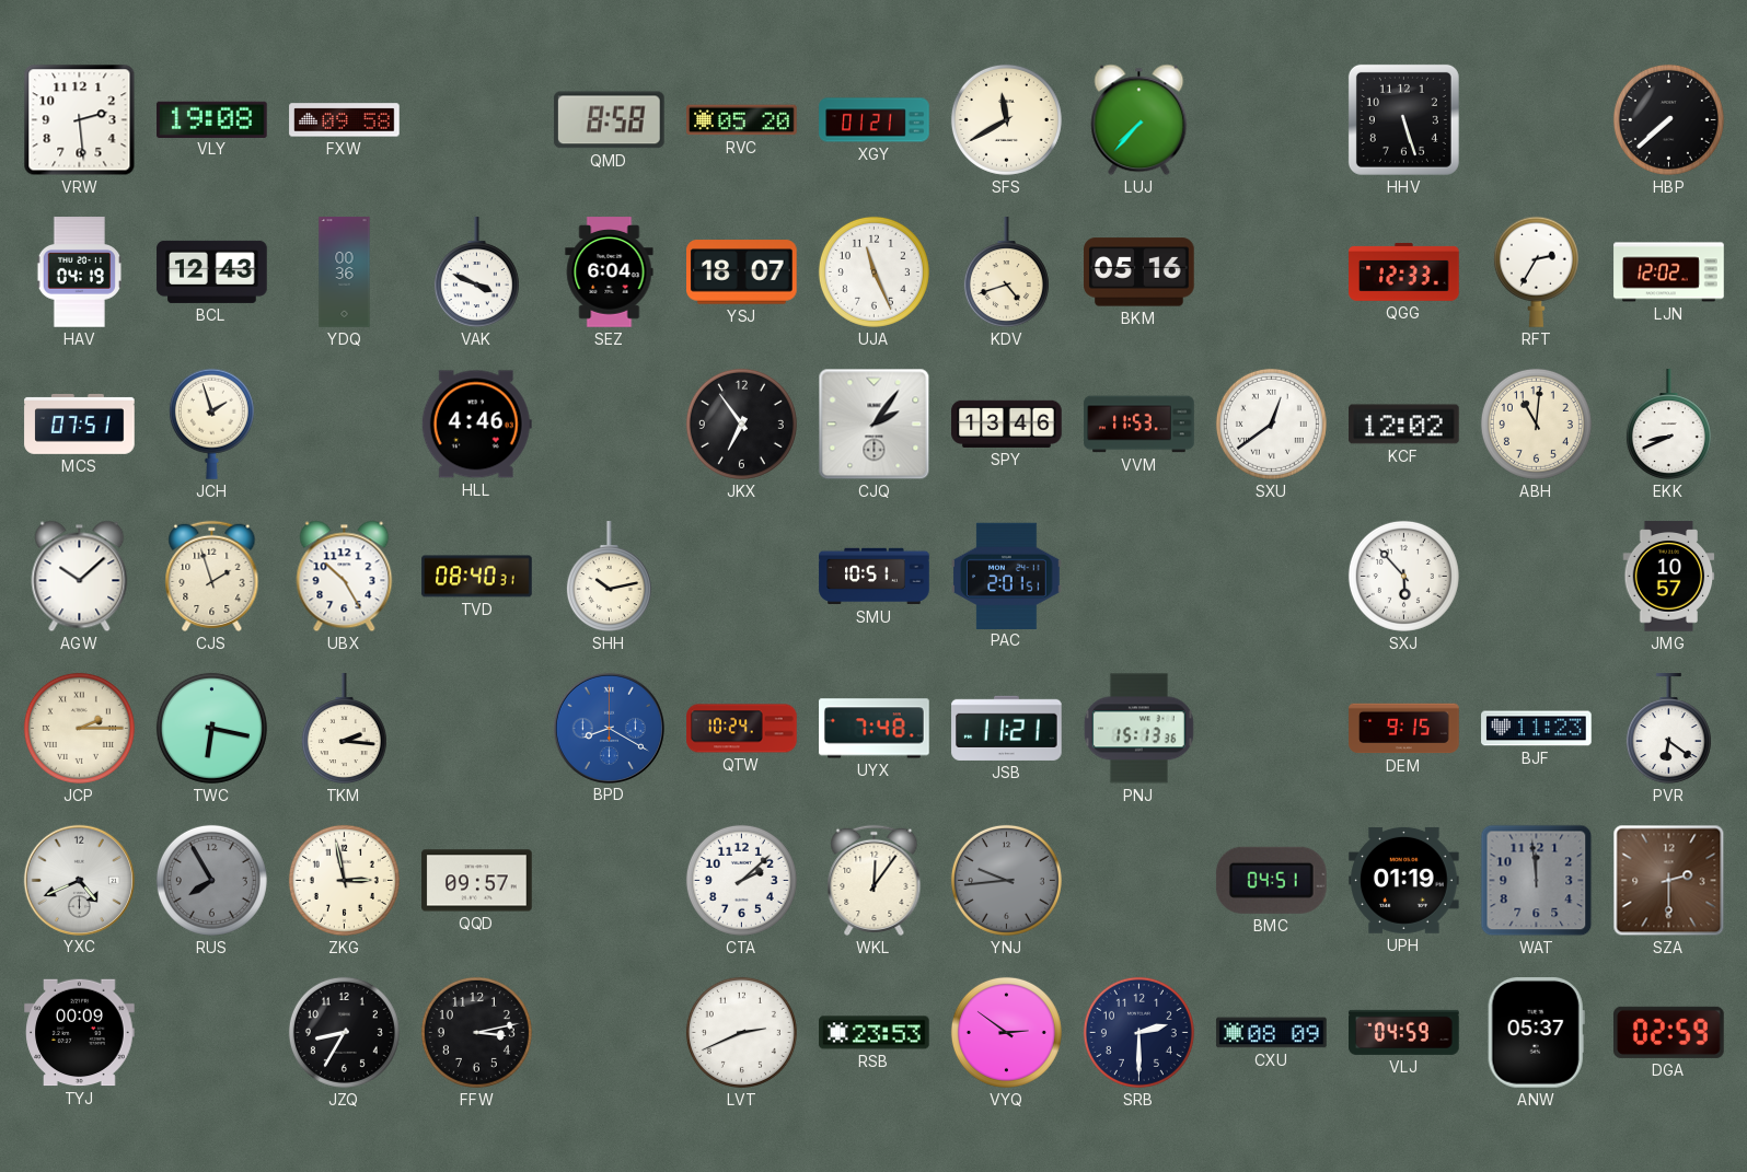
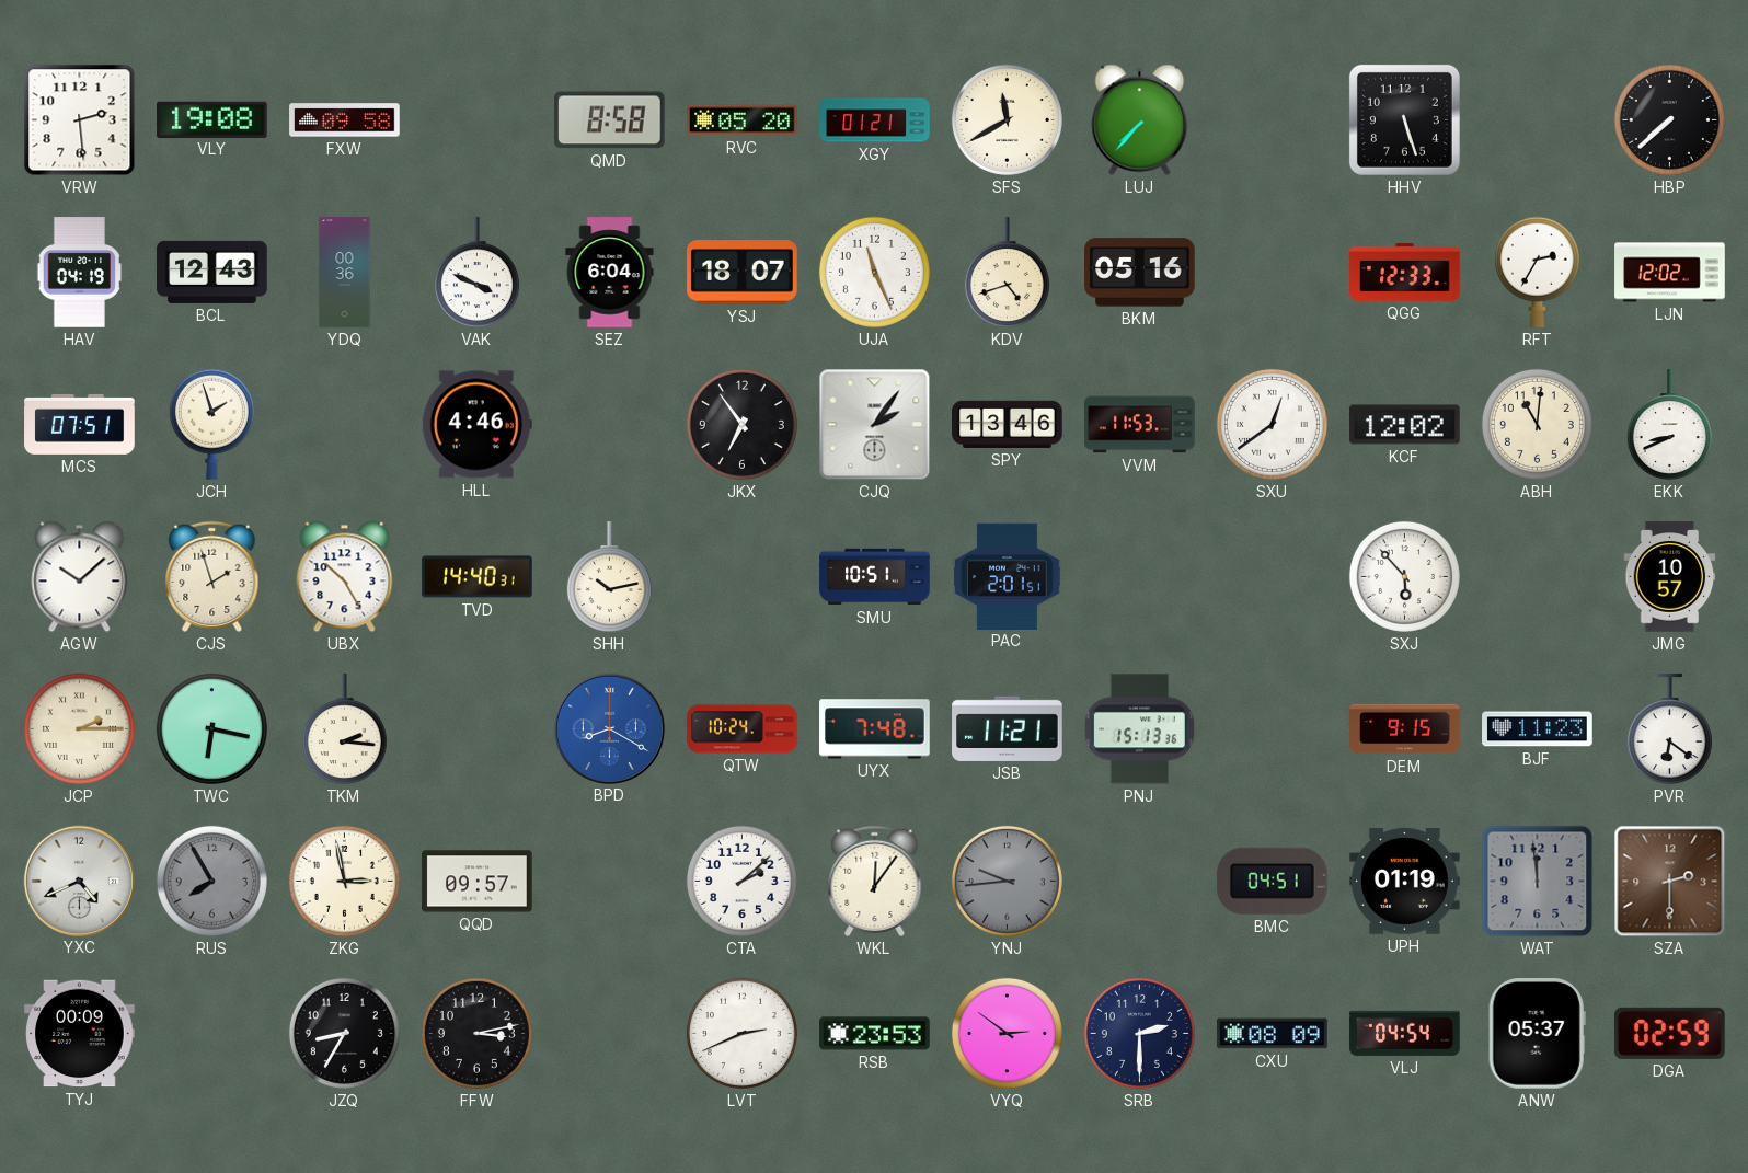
TVD: 08:40 -> 14:40 (478, 577)
VLJ: 04:59 -> 04:54 (1405, 1033)
